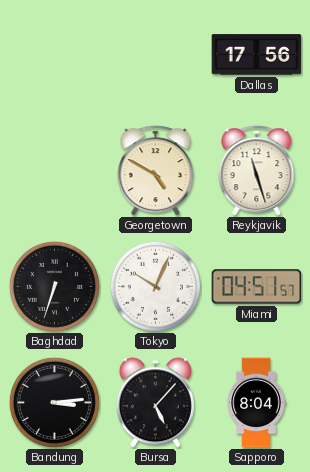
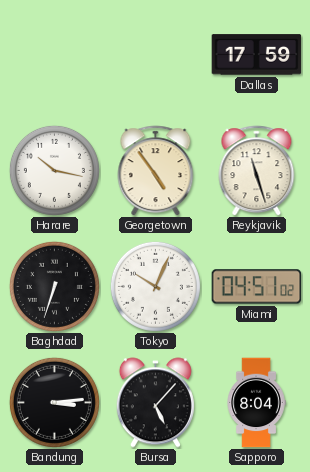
Dallas: 17:56 -> 17:59 (257, 55)
Harare: none -> 10:17 (54, 170)
Georgetown: 4:50 -> 4:54 (156, 171)
Miami: 04:51:57 -> 04:51:02 (257, 287)
